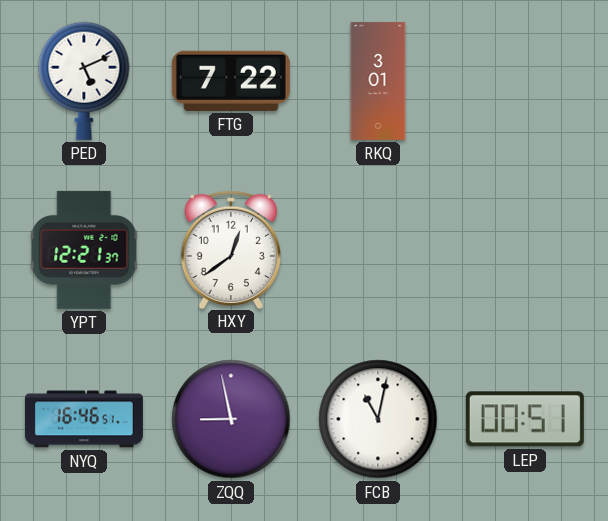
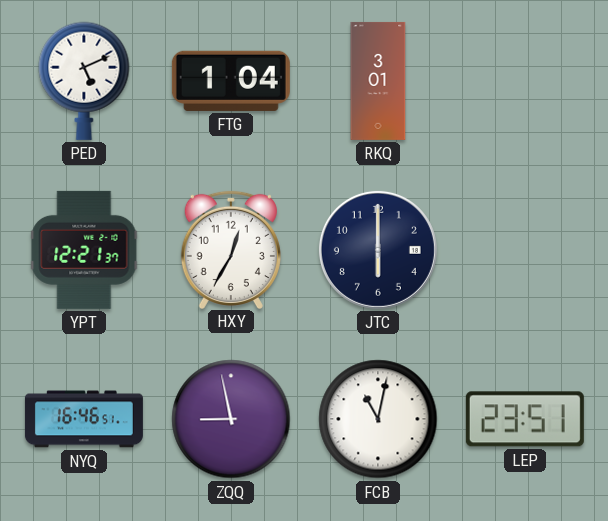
FTG: 7:22 -> 1:04 (231, 81)
HXY: 12:39 -> 12:35 (231, 249)
JTC: none -> 6:00 (378, 250)
LEP: 00:51 -> 23:51 (525, 419)
